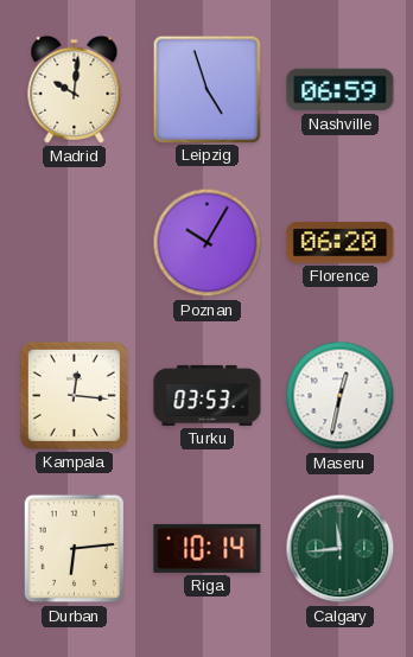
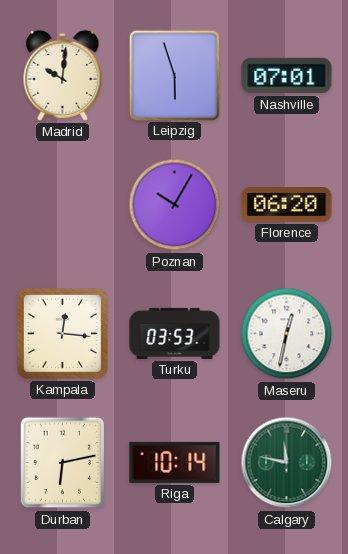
Leipzig: 4:57 -> 5:57 (174, 75)
Nashville: 06:59 -> 07:01 (287, 76)
Durban: 6:14 -> 6:13 (63, 463)
Calgary: 11:44 -> 11:47 (287, 463)
